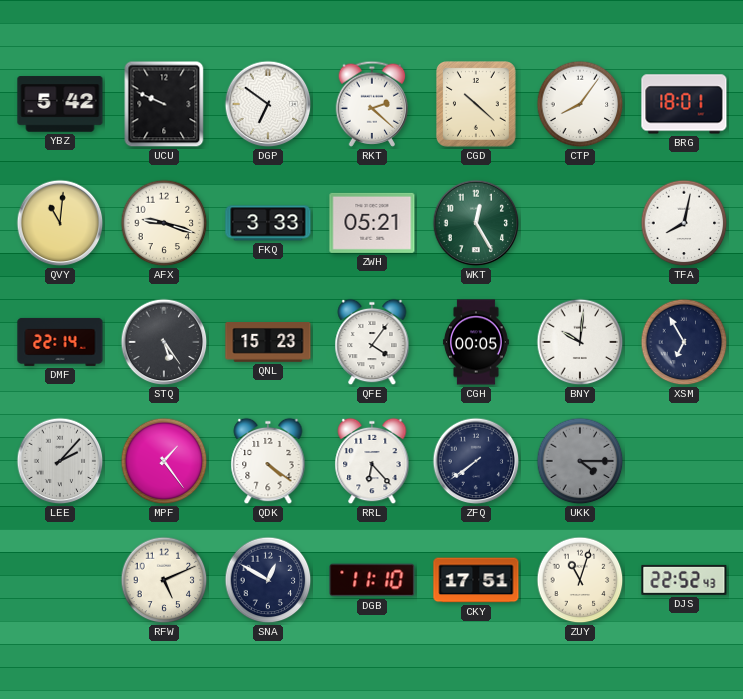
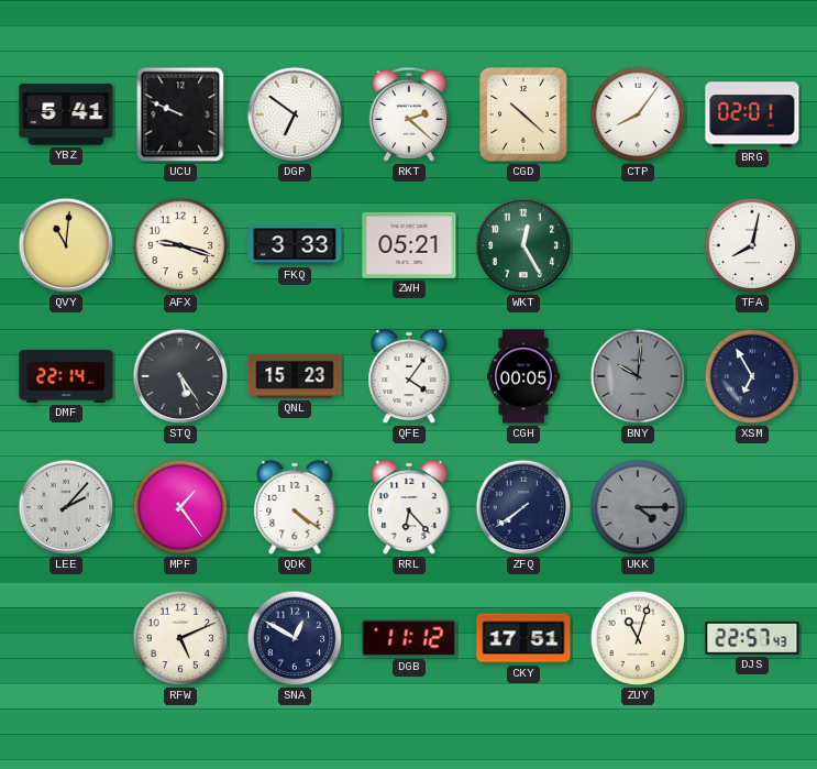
YBZ: 5:42 -> 5:41 (66, 114)
BRG: 18:01 -> 02:01 (752, 114)
BNY dial: white -> grey (638, 376)
DGB: 11:10 -> 11:12 (409, 638)
DJS: 22:52 -> 22:57 (752, 638)
